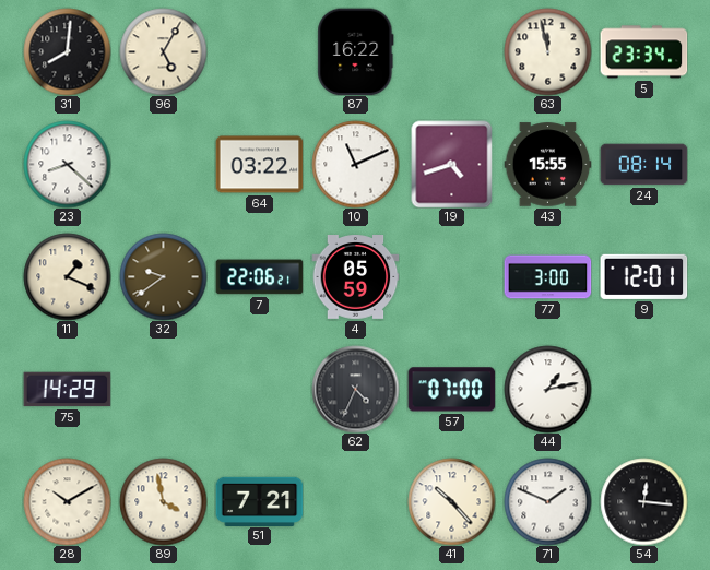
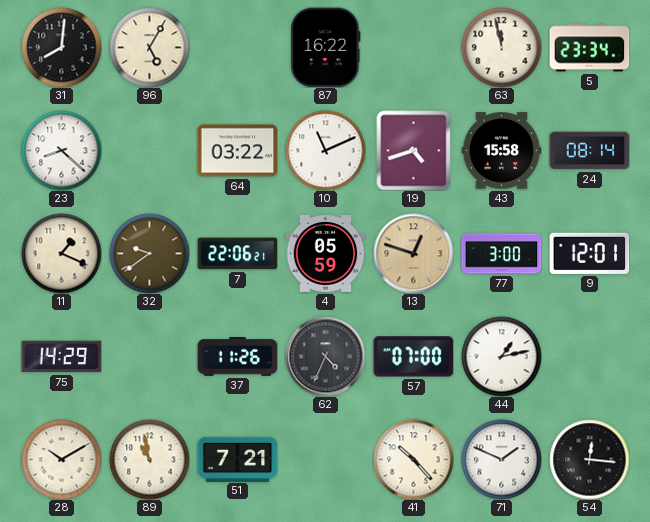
43: 15:55 -> 15:58 (501, 151)
13: none -> 12:48 (413, 253)
37: none -> 11:26 (237, 357)
89: 3:58 -> 10:58 (149, 459)
